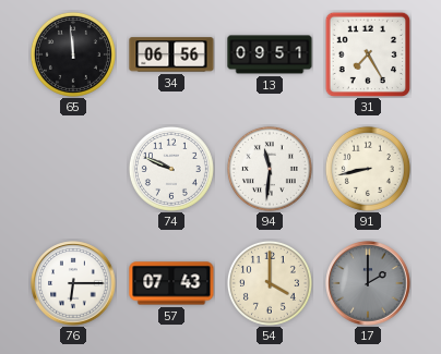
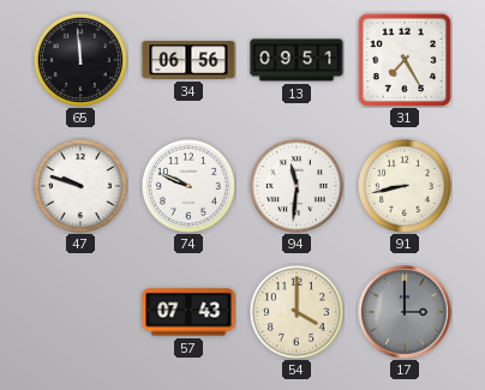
47: none -> 9:48 (80, 186)
76: 6:15 -> none (73, 283)
17: 2:00 -> 3:00 (405, 312)
